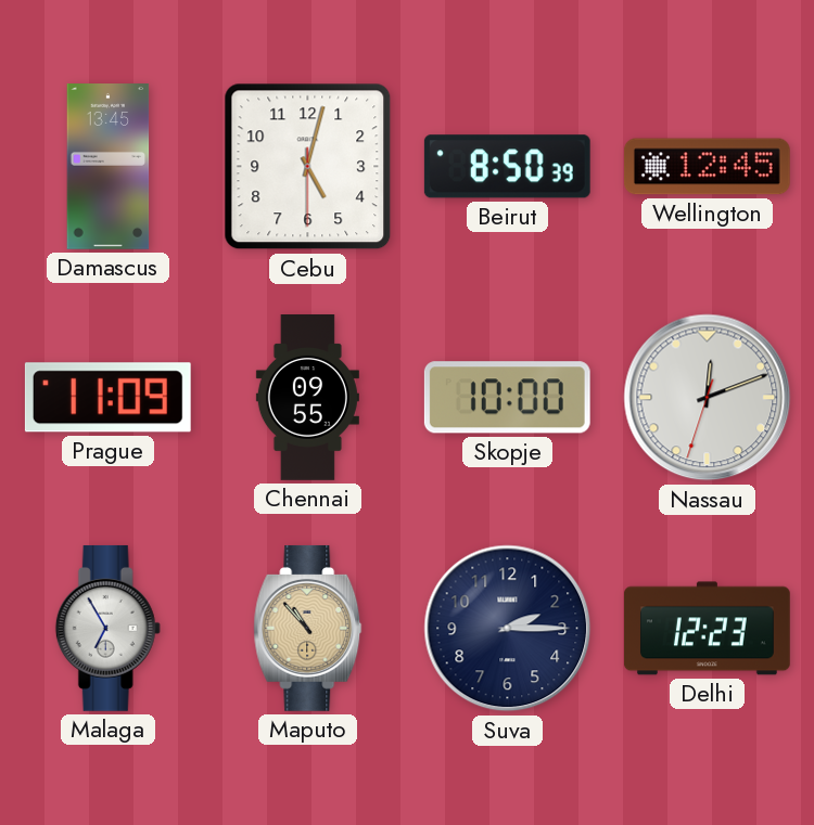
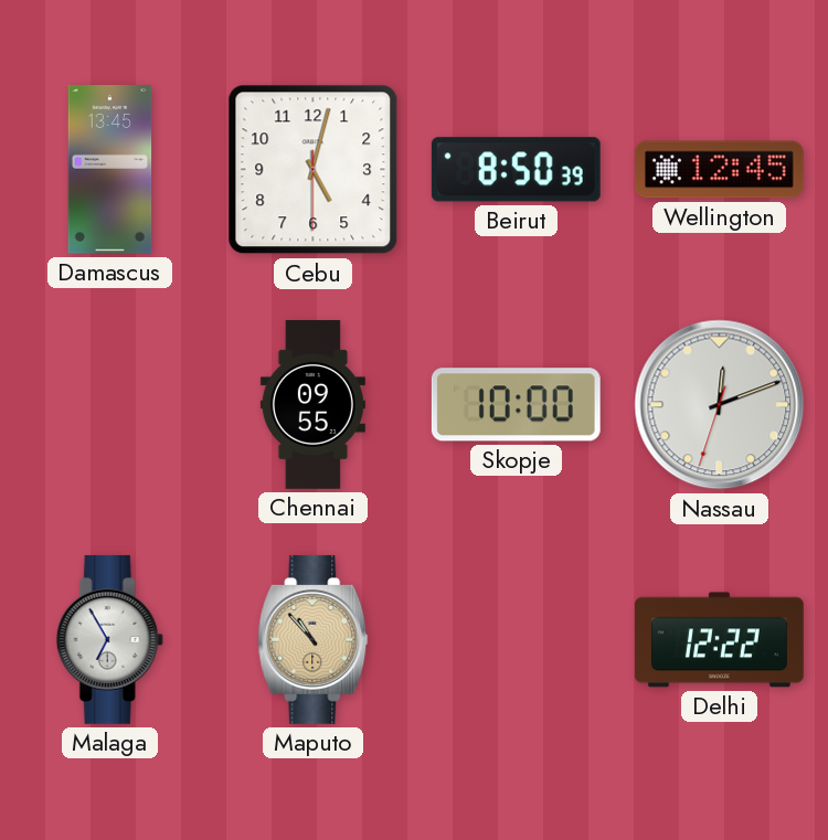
Prague: 11:09 -> none (107, 398)
Suva: 2:15 -> none (508, 629)
Delhi: 12:23 -> 12:22 (719, 640)
